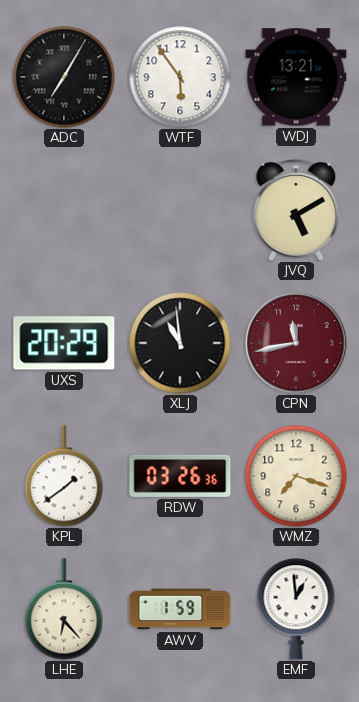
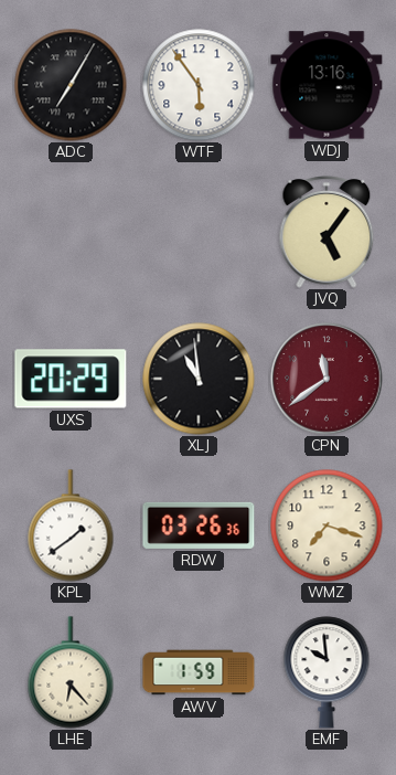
WDJ: 13:21 -> 13:16 (327, 85)
JVQ: 5:10 -> 5:06 (327, 232)
CPN: 11:43 -> 11:39 (327, 379)
EMF: 12:59 -> 9:59 (327, 672)
